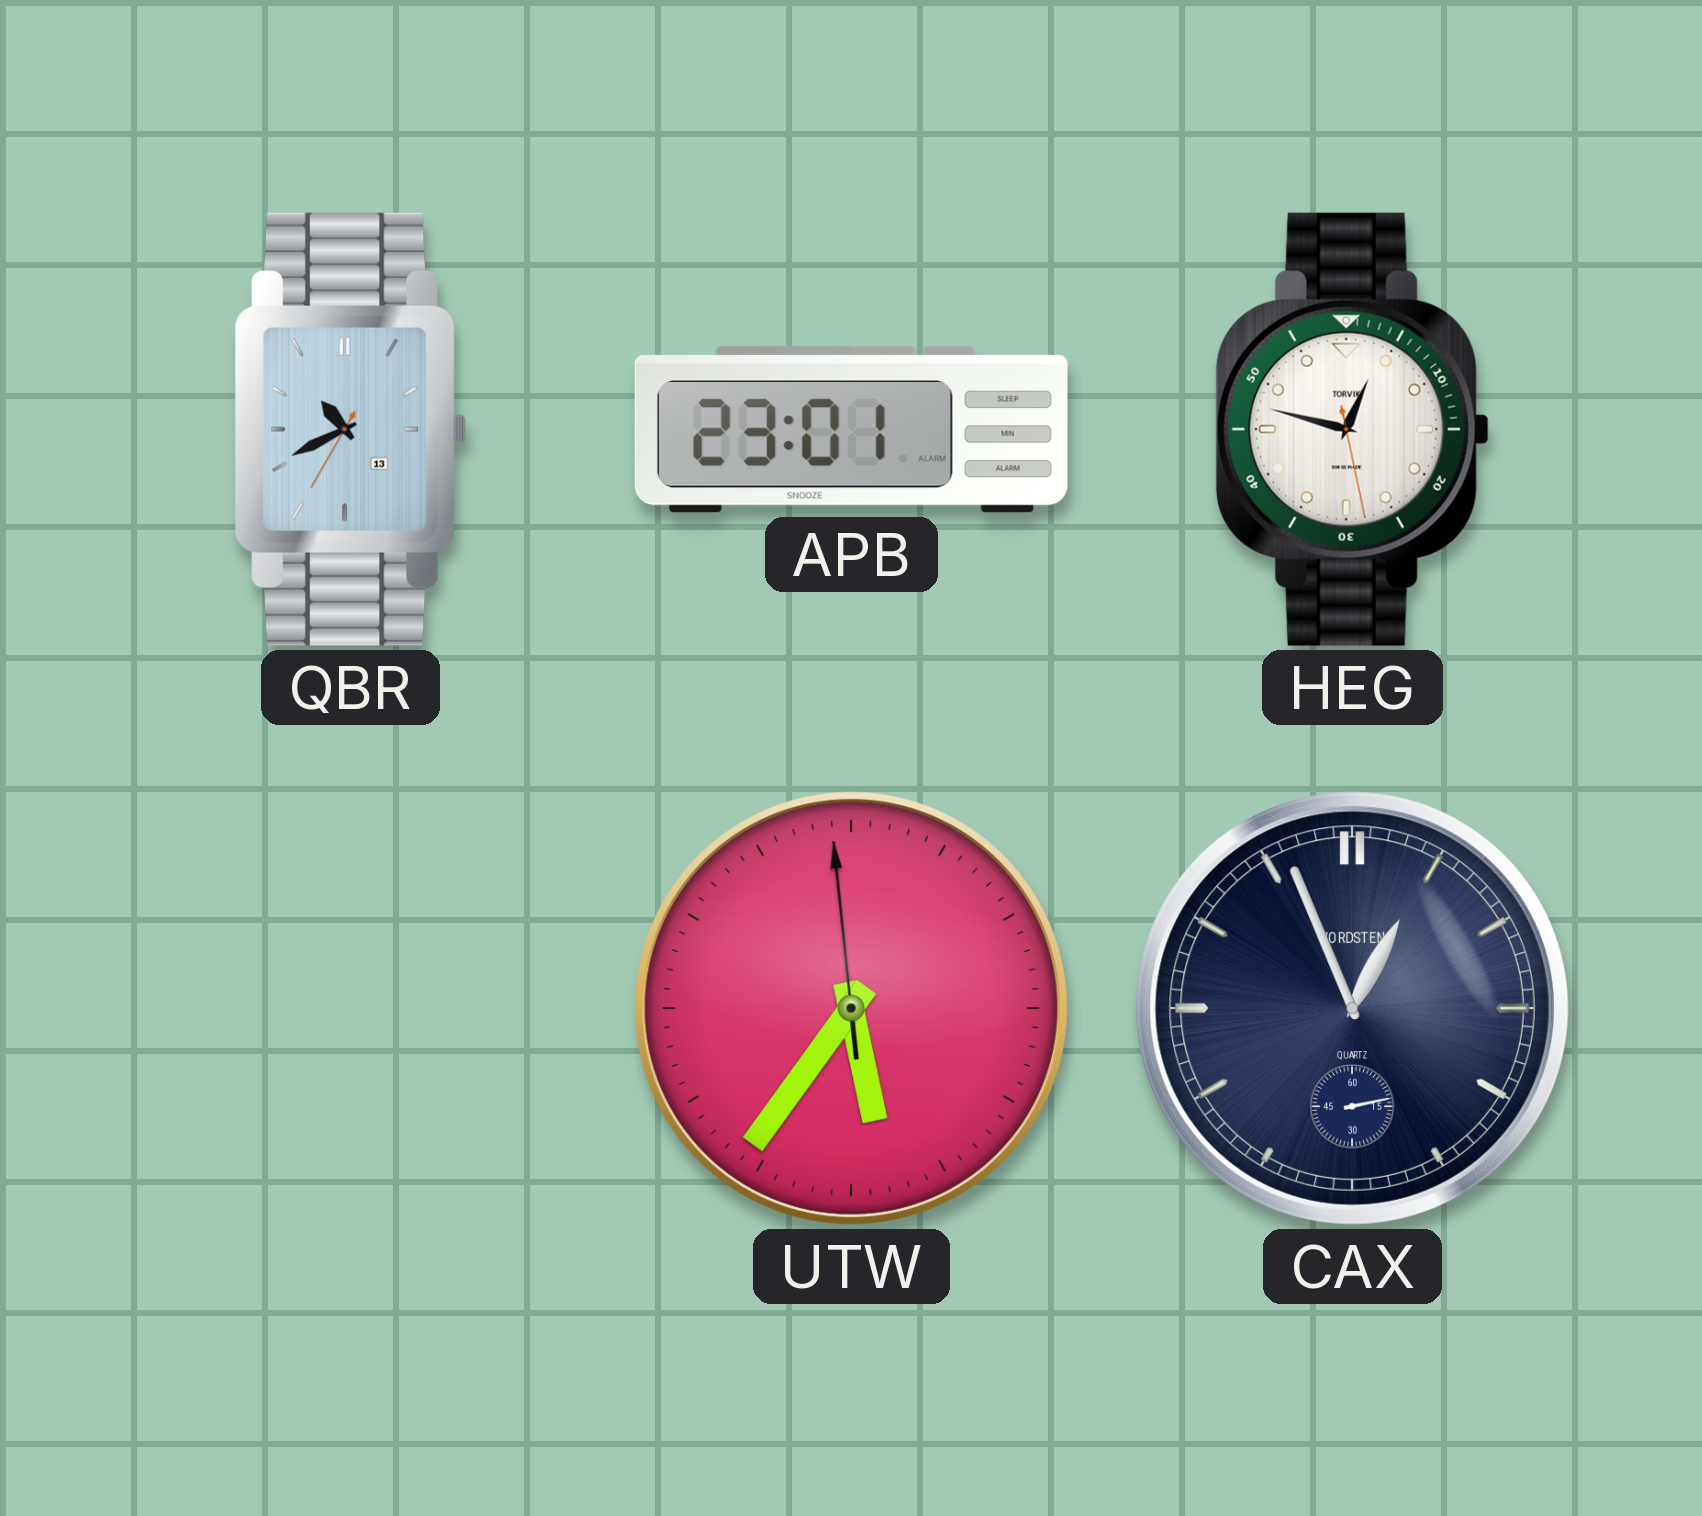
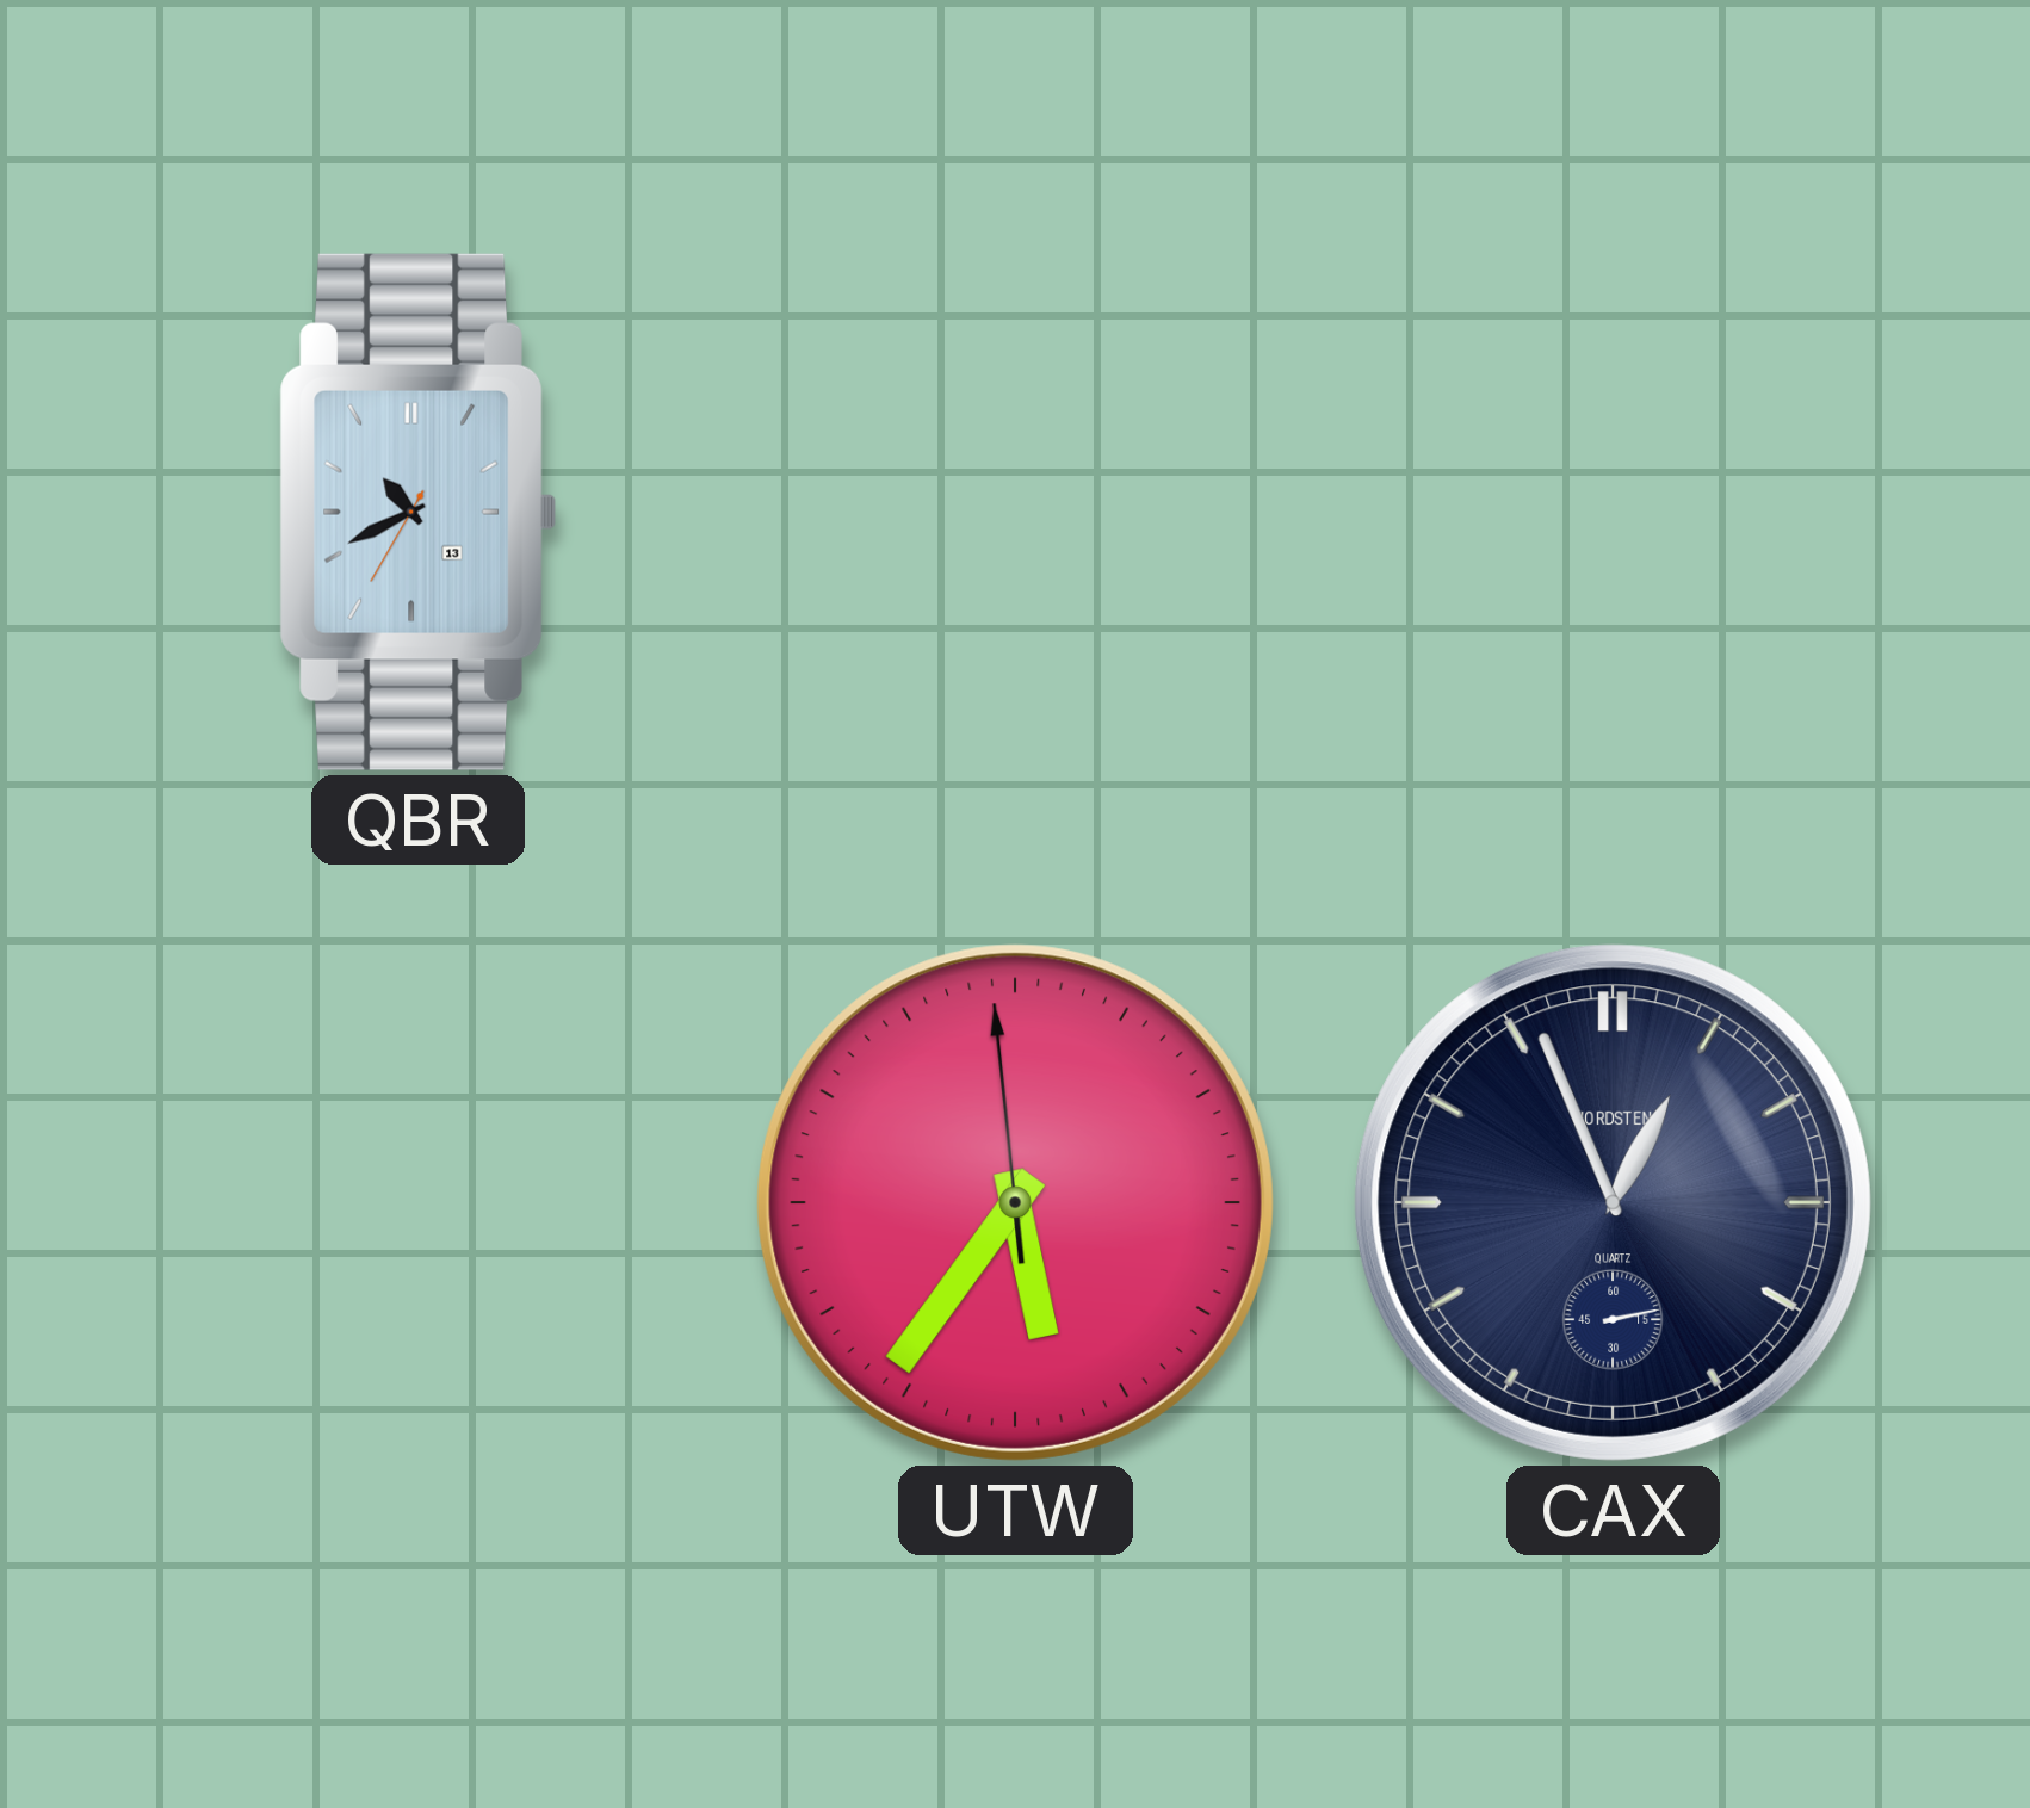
APB: 23:01 -> none (851, 429)
HEG: 12:47 -> none (1352, 429)
